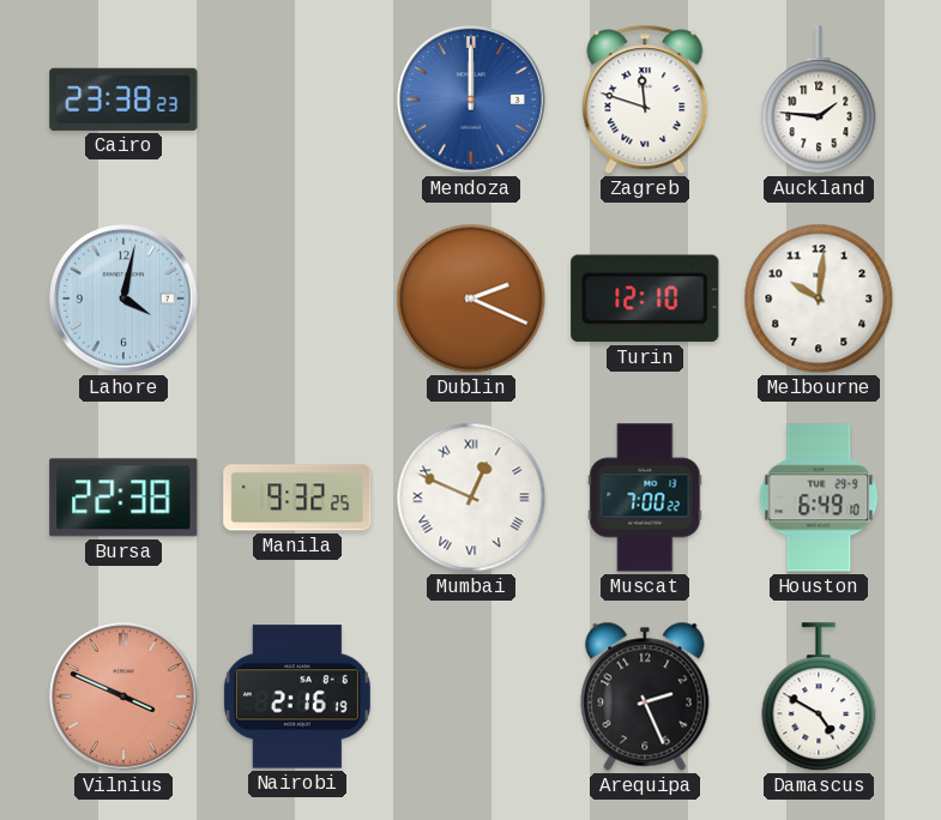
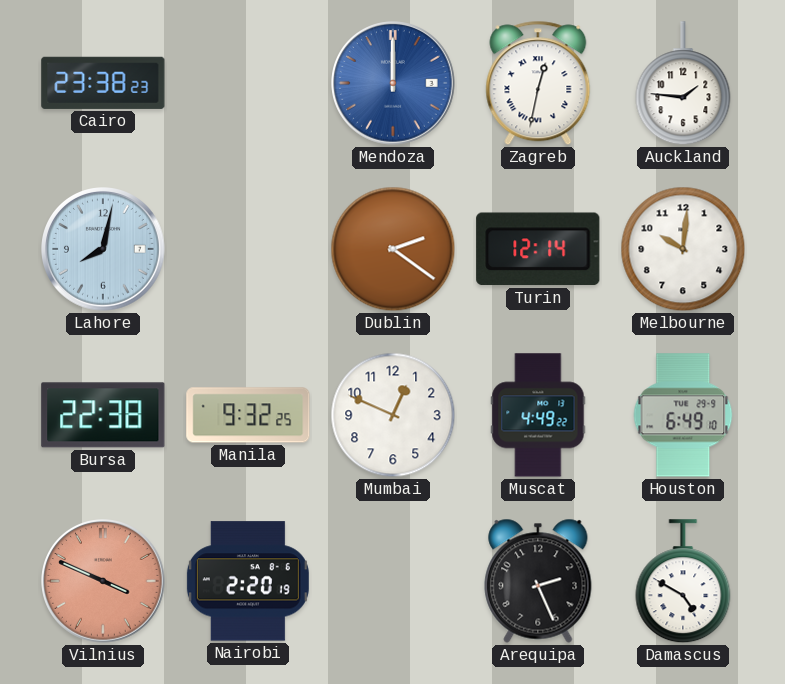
Zagreb: 11:48 -> 12:32 (538, 83)
Lahore: 4:02 -> 8:02 (104, 250)
Dublin: 2:19 -> 2:21 (393, 249)
Turin: 12:10 -> 12:14 (538, 249)
Mumbai numerals: Roman -> Arabic (393, 415)
Muscat: 7:00 -> 4:49 (538, 415)
Nairobi: 2:16 -> 2:20 (248, 581)
